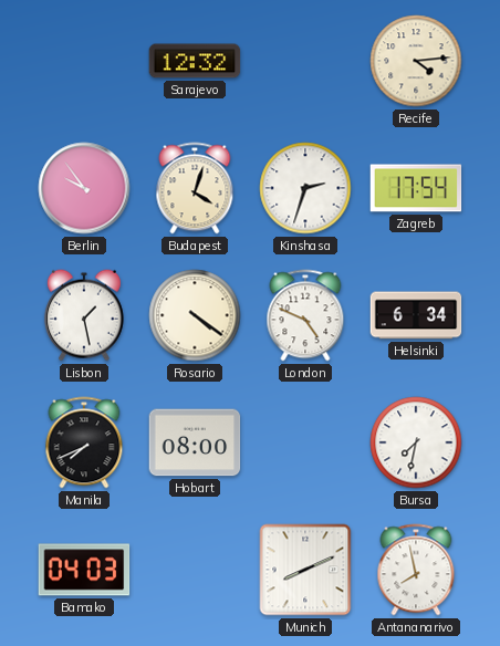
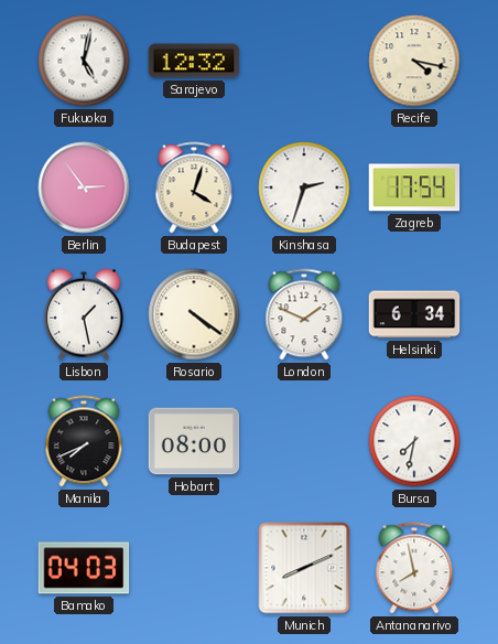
Fukuoka: none -> 5:02 (84, 61)
Recife: 4:14 -> 4:17 (414, 61)
Berlin: 9:54 -> 2:54 (84, 187)
London: 4:49 -> 1:49 (304, 314)
